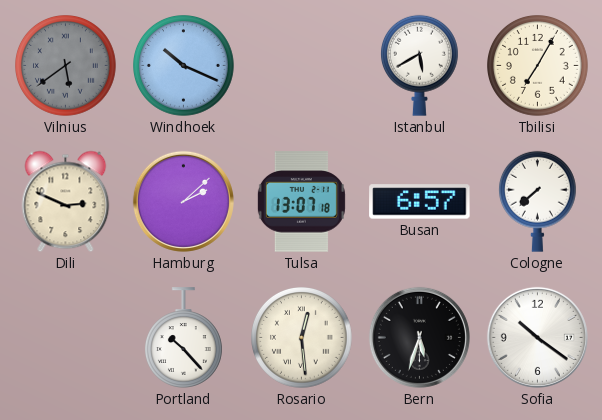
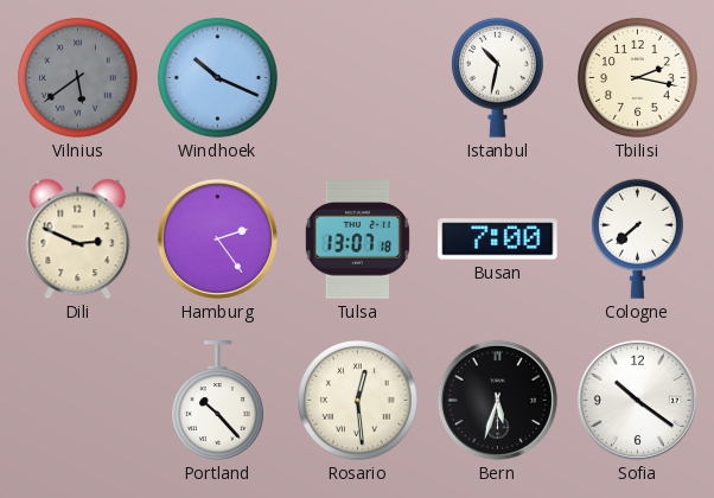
Istanbul: 5:40 -> 10:32 (497, 77)
Tbilisi: 7:05 -> 2:17 (638, 78)
Hamburg: 2:08 -> 2:24 (217, 238)
Busan: 6:57 -> 7:00 (498, 240)
